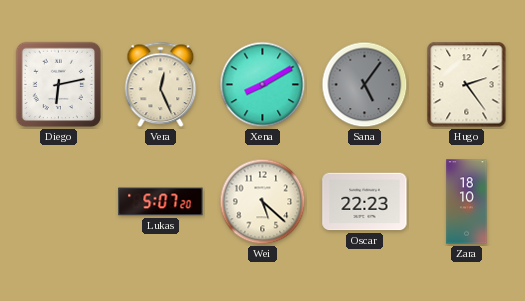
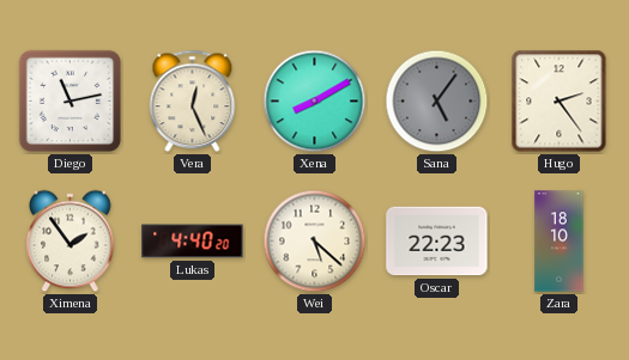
Diego: 6:13 -> 11:13 (71, 102)
Ximena: none -> 1:54 (71, 242)
Lukas: 5:07 -> 4:40 (193, 242)
